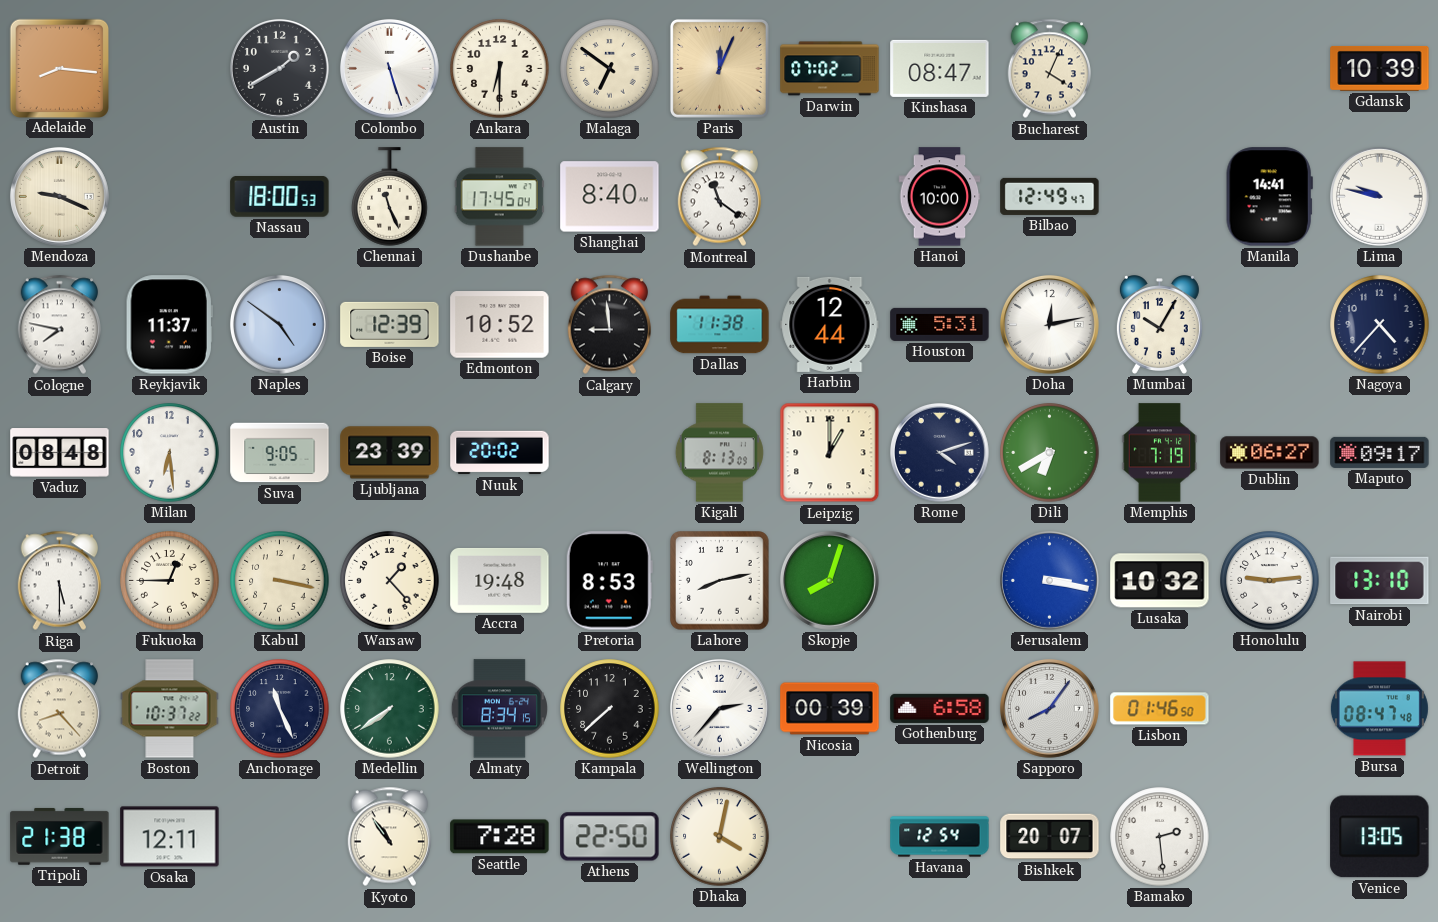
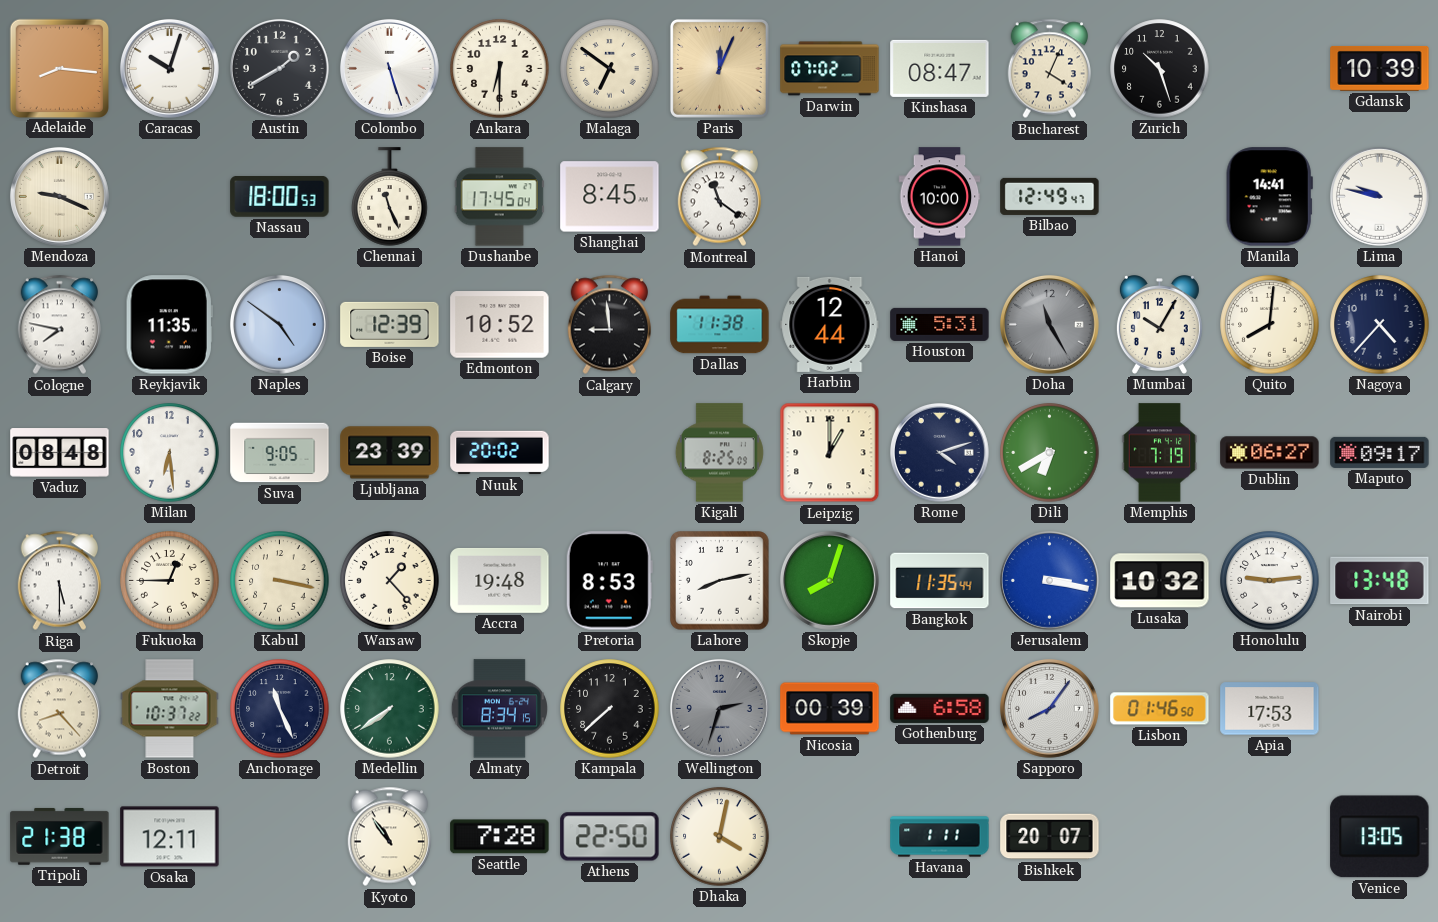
Caracas: none -> 10:03 (169, 68)
Zurich: none -> 10:27 (1160, 69)
Shanghai: 8:40 -> 8:45 (610, 197)
Reykjavik: 11:37 -> 11:35 (169, 325)
Doha: 12:13 -> 11:25 (1049, 324)
Doha dial: white -> grey (1049, 324)
Quito: none -> 8:01 (1270, 325)
Kigali: 8:13 -> 8:25 (719, 453)
Bangkok: none -> 11:35 (940, 581)
Nairobi: 13:10 -> 13:48 (1380, 581)
Wellington: 2:37 -> 2:33 (719, 708)
Wellington dial: white -> grey (719, 708)
Apia: none -> 17:53 (1270, 709)
Bursa: 08:47 -> none (1379, 709)
Havana: 12:54 -> 1:11 (940, 837)
Bamako: 2:29 -> none (1160, 837)
